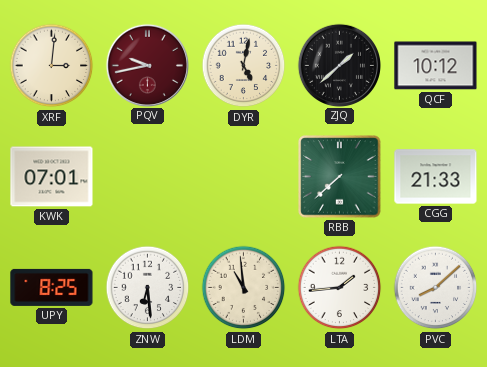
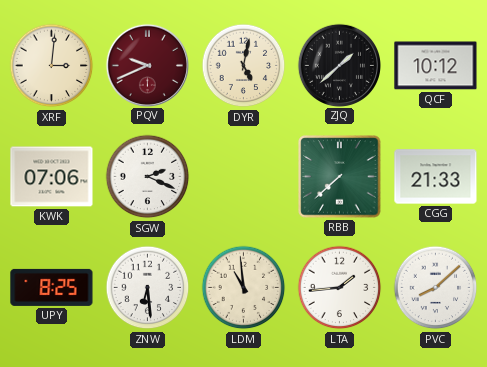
PQV: 9:43 -> 9:41 (147, 65)
KWK: 07:01 -> 07:06 (52, 177)
SGW: none -> 2:19 (148, 177)
